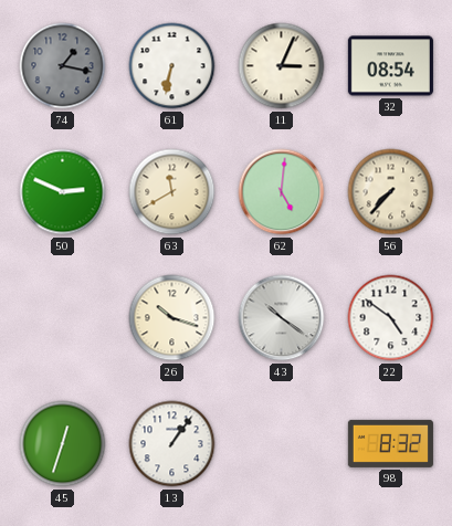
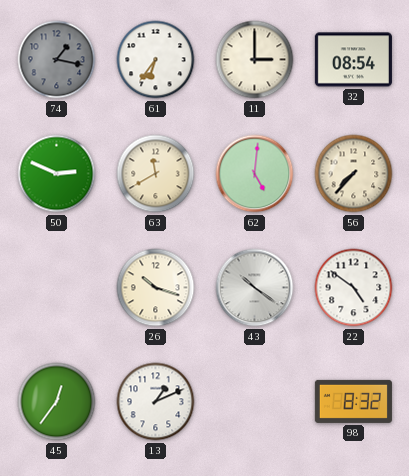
61: 6:32 -> 6:36 (156, 60)
11: 3:04 -> 3:00 (255, 60)
45: 12:33 -> 12:36 (57, 402)
13: 1:06 -> 1:11 (156, 402)
